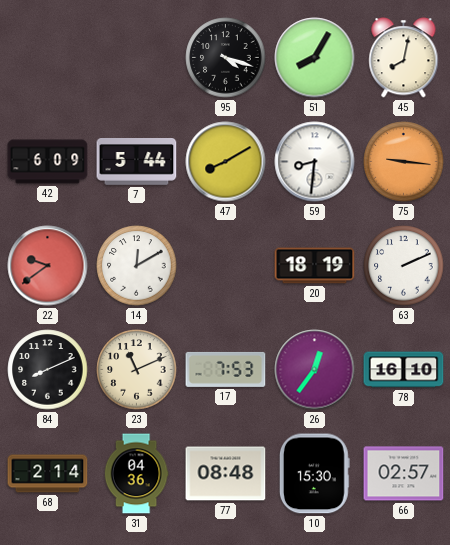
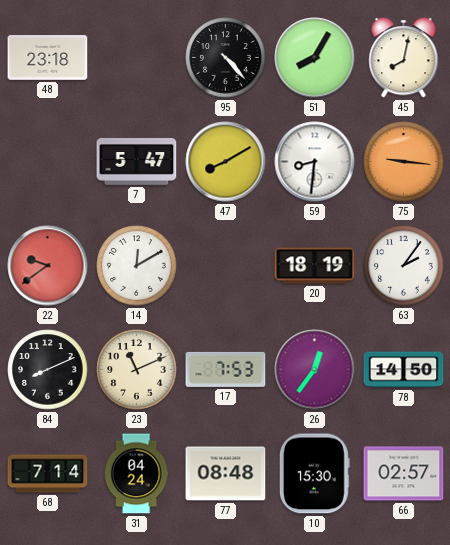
48: none -> 23:18 (48, 58)
95: 4:18 -> 4:23 (226, 58)
42: 6:09 -> none (48, 162)
7: 5:44 -> 5:47 (137, 162)
63: 2:11 -> 2:06 (404, 266)
78: 16:10 -> 14:50 (404, 370)
68: 2:14 -> 7:14 (48, 474)
31: 04:36 -> 04:24 (136, 474)
